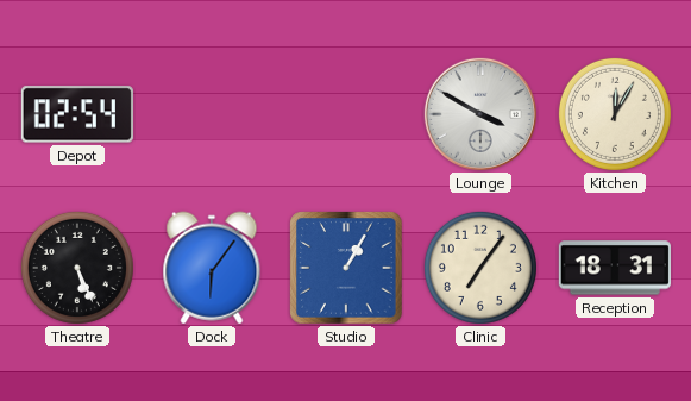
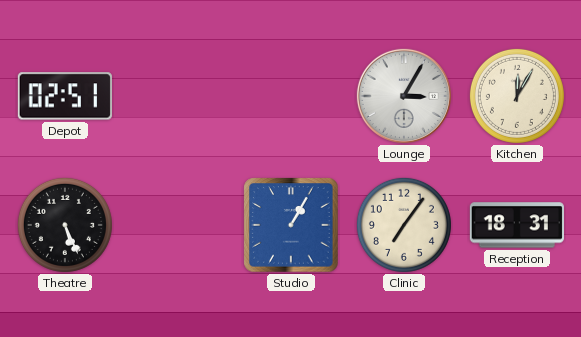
Depot: 02:54 -> 02:51 (65, 96)
Lounge: 3:50 -> 3:05 (404, 96)
Dock: 6:06 -> none (212, 268)
